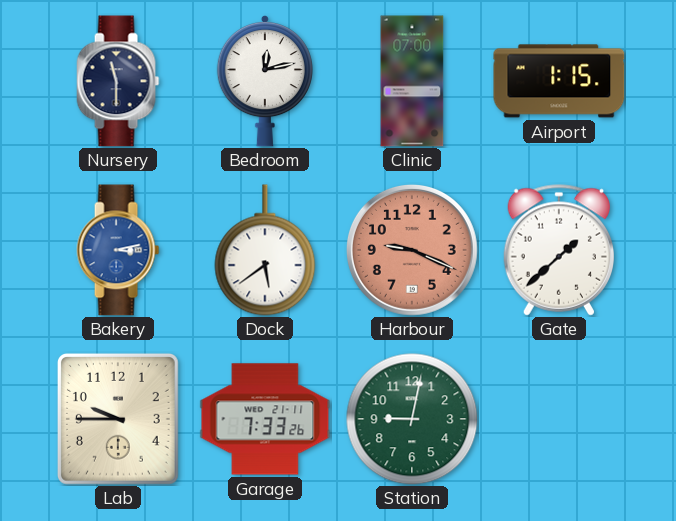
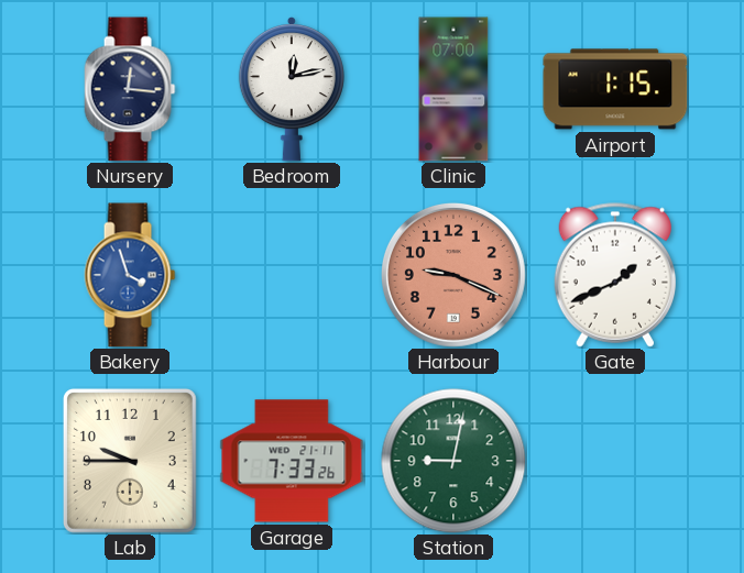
Nursery: 11:30 -> 12:16 (130, 89)
Bakery: 3:13 -> 3:57 (130, 275)
Dock: 5:39 -> none (265, 250)
Gate: 1:38 -> 1:41 (614, 275)
